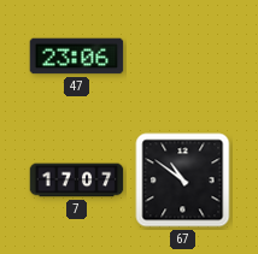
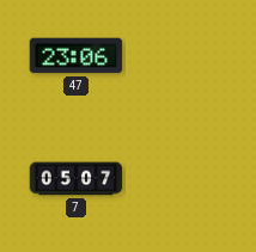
7: 17:07 -> 05:07 (77, 179)
67: 10:51 -> none (183, 181)
